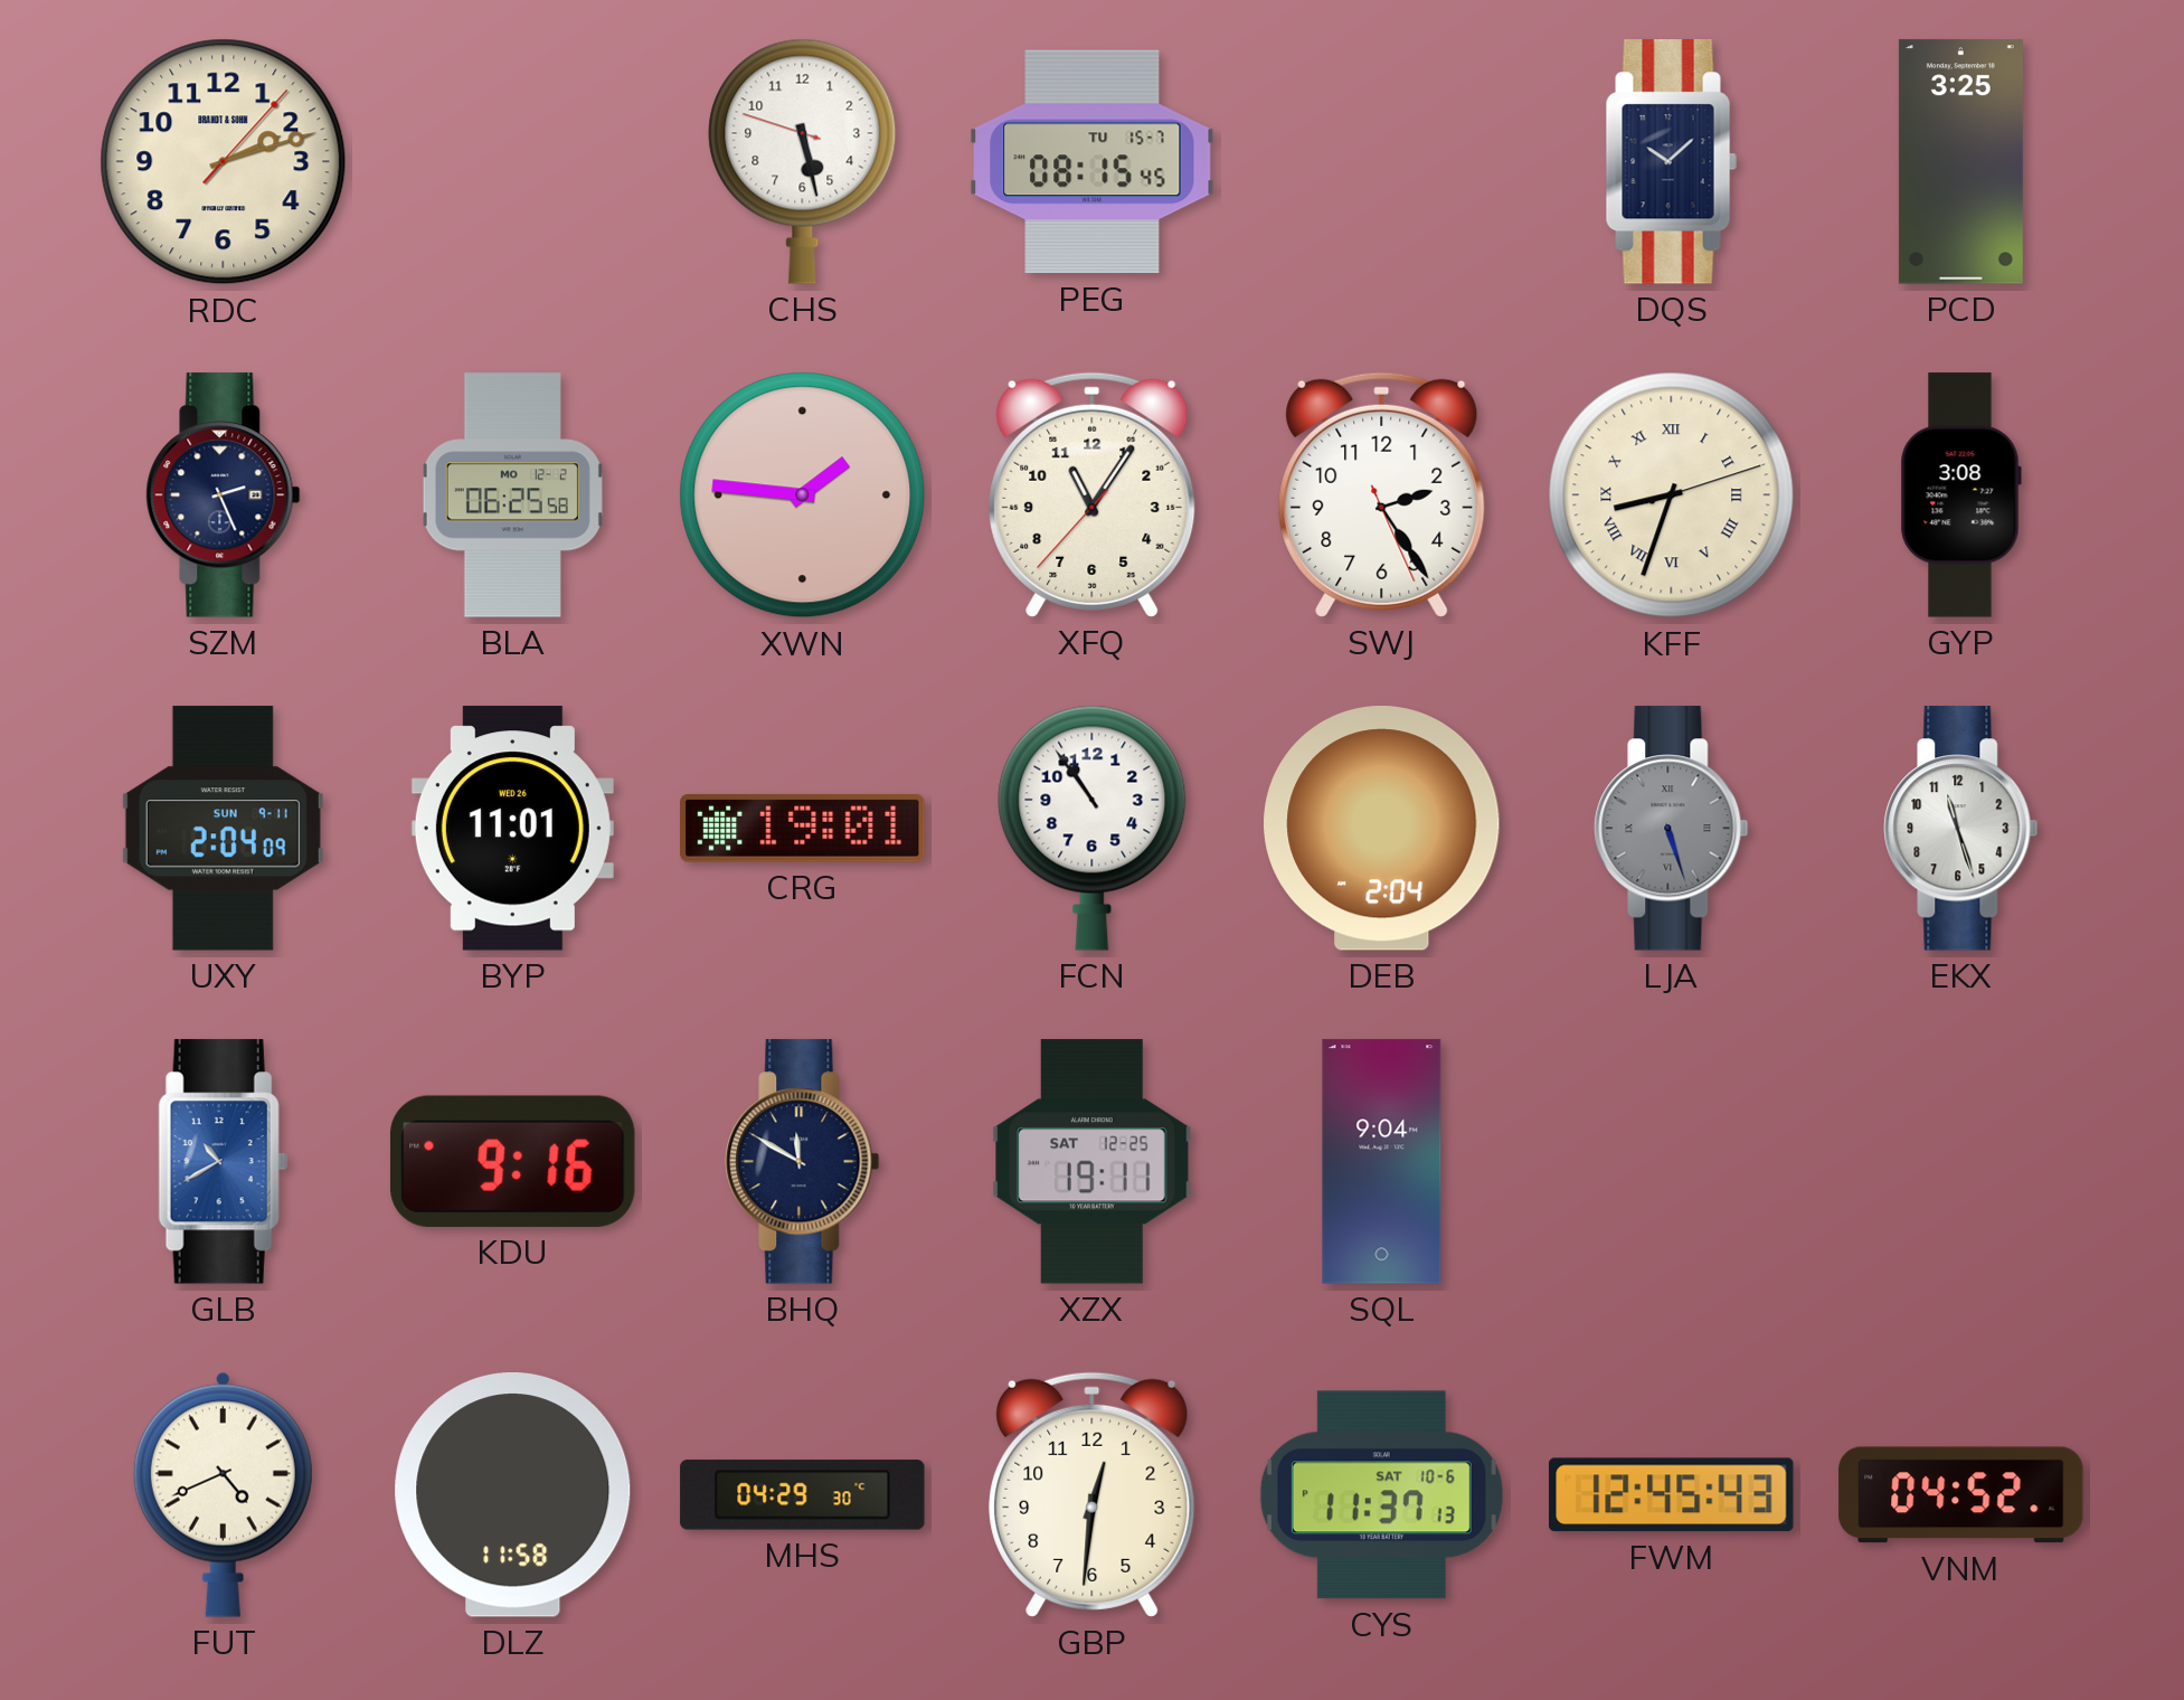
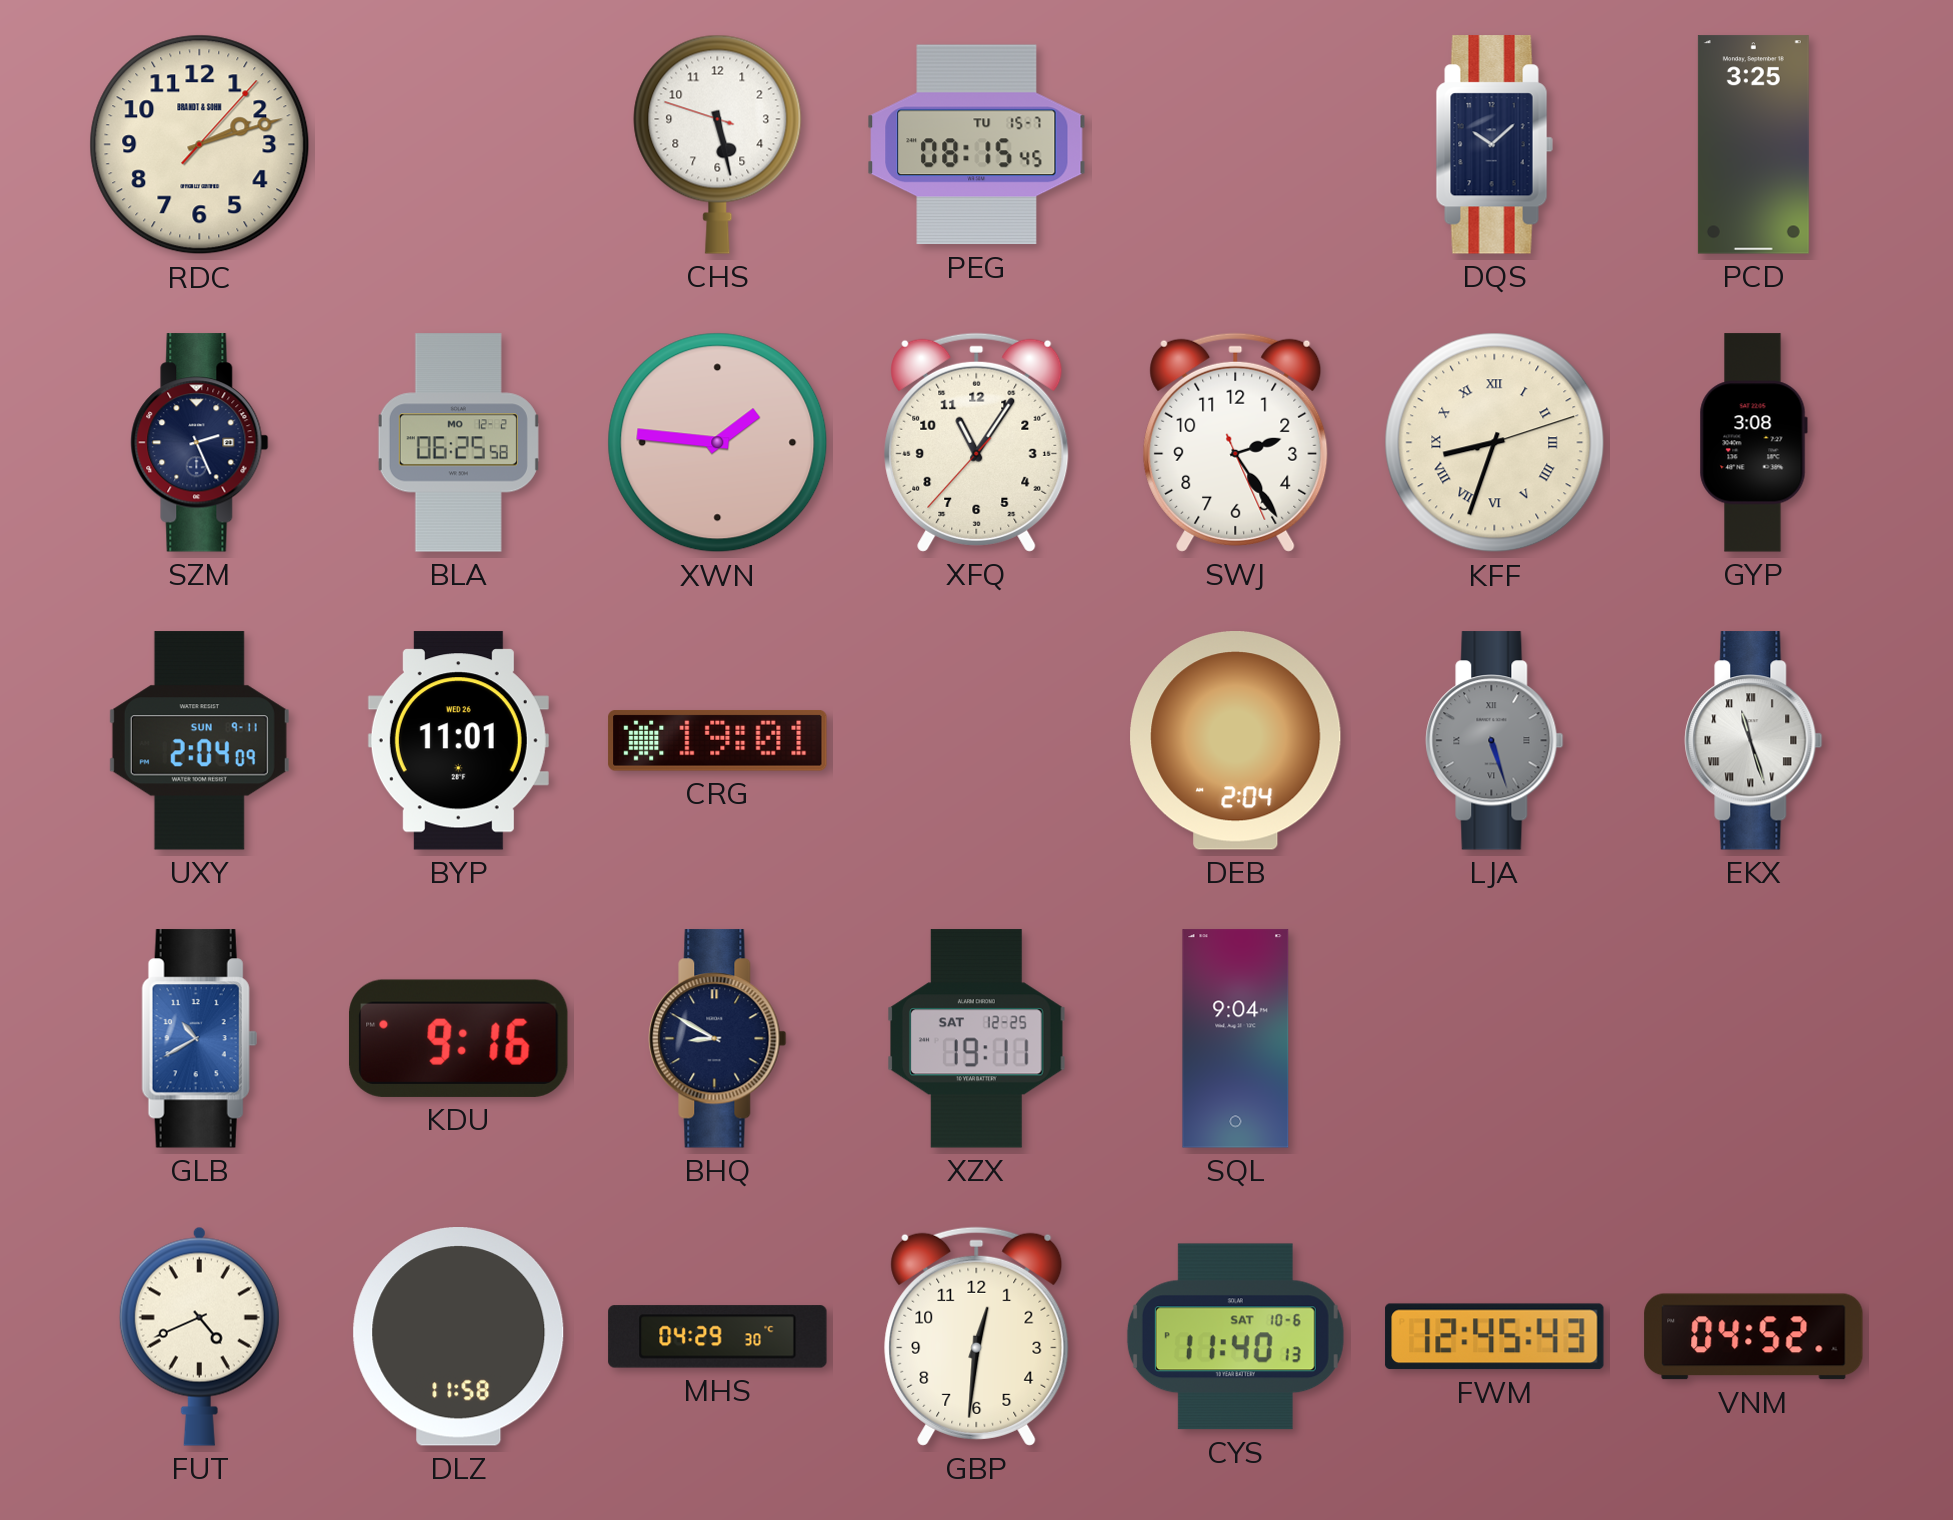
FCN: 10:54 -> none (1093, 828)
EKX numerals: Arabic -> Roman (1754, 741)
BHQ: 11:50 -> 8:50 (718, 1039)
CYS: 11:37 -> 11:40 (1235, 1337)
